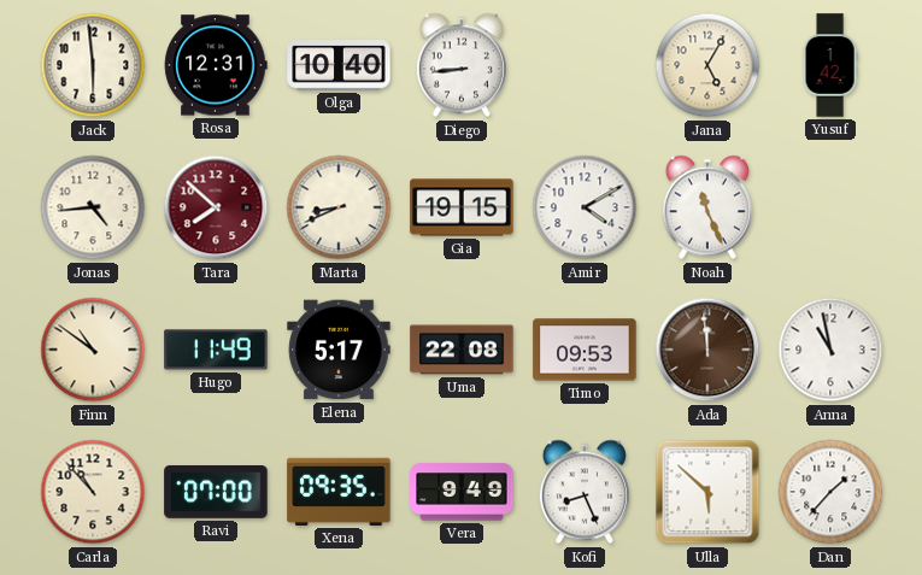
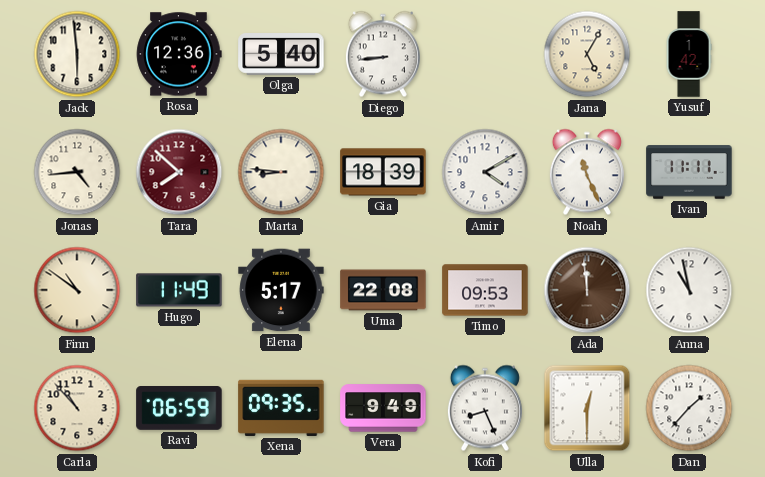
Rosa: 12:31 -> 12:36 (179, 54)
Olga: 10:40 -> 5:40 (281, 55)
Marta: 8:41 -> 8:46 (281, 172)
Gia: 19:15 -> 18:39 (383, 172)
Ivan: none -> 11:11 (689, 172)
Ravi: 07:00 -> 06:59 (179, 409)
Ulla: 5:52 -> 12:30 (587, 408)
